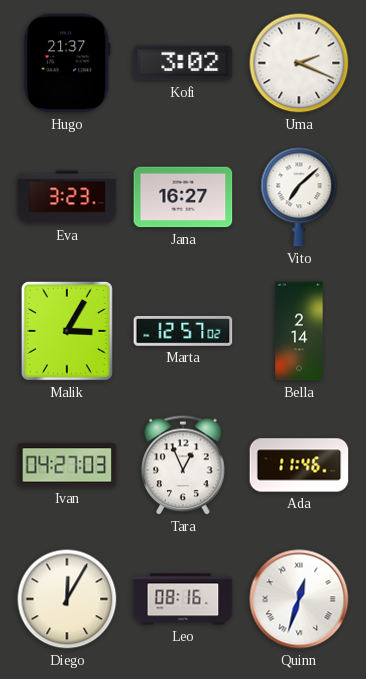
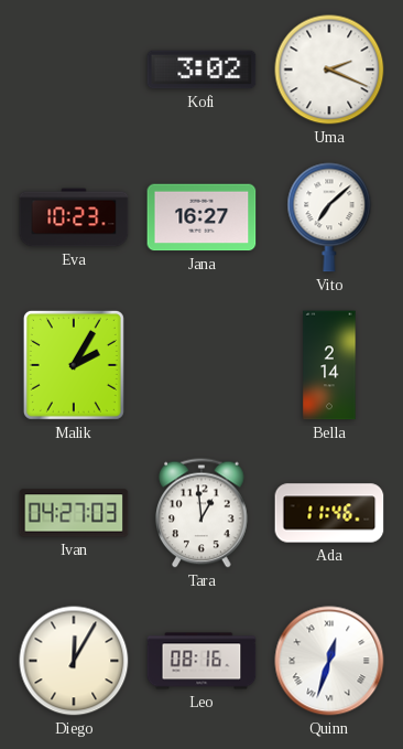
Hugo: 21:37 -> none (68, 63)
Eva: 3:23 -> 10:23 (74, 217)
Malik: 3:05 -> 2:05 (74, 365)
Marta: 12:57 -> none (183, 331)
Tara: 12:56 -> 12:59 (201, 513)
